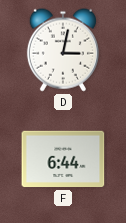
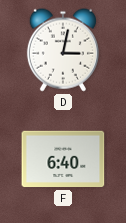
F: 6:44 -> 6:40 (63, 159)
